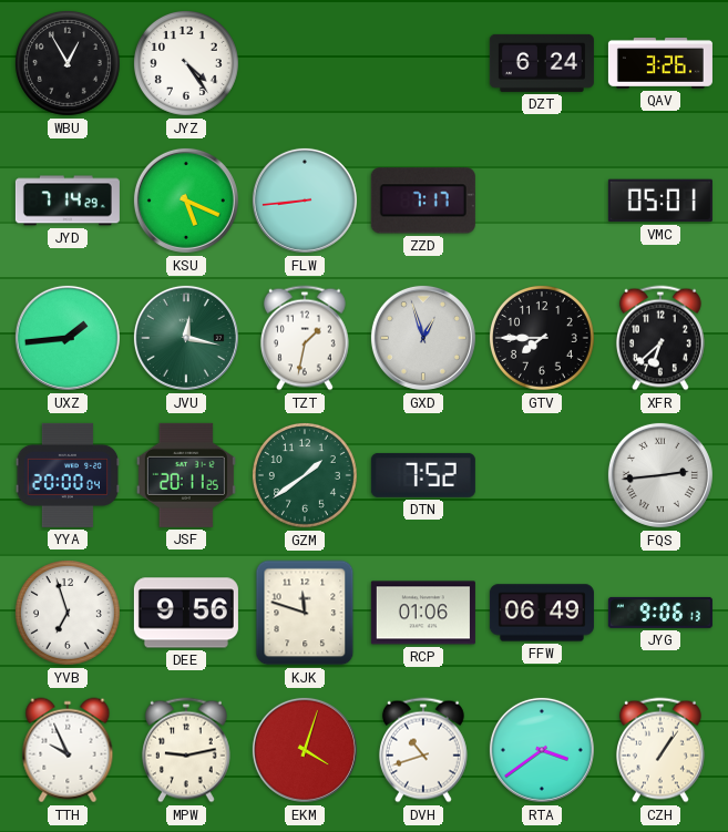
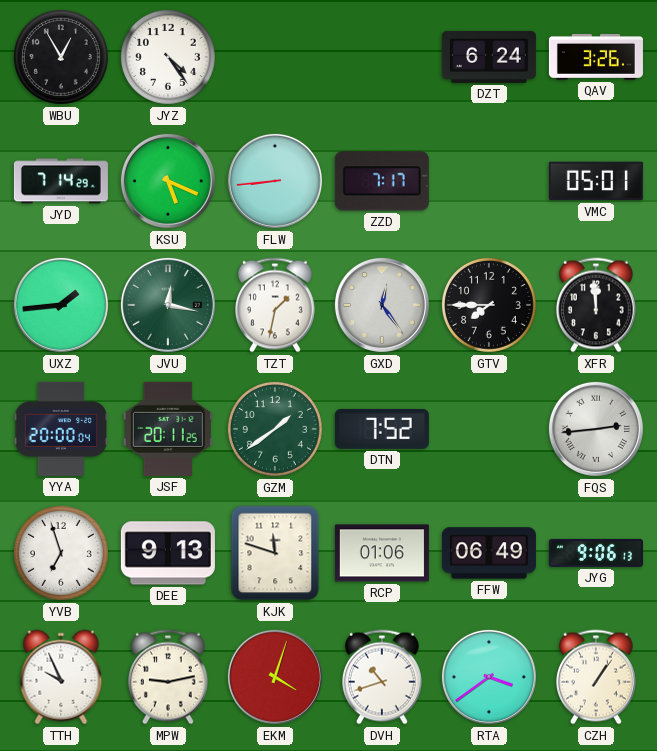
GXD: 12:57 -> 12:24 (382, 305)
XFR: 6:38 -> 11:59 (596, 305)
DEE: 9:56 -> 9:13 (168, 553)
